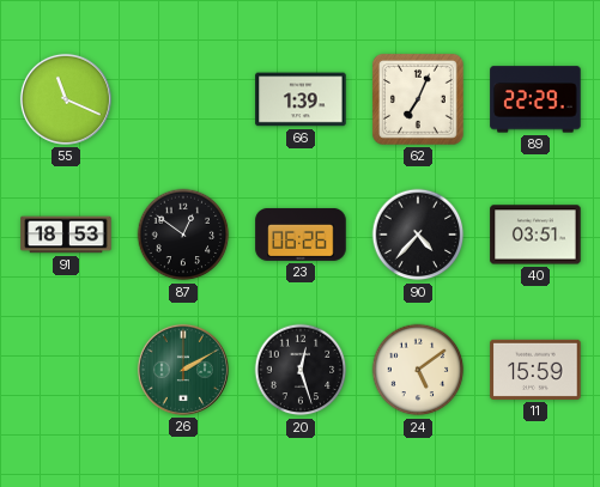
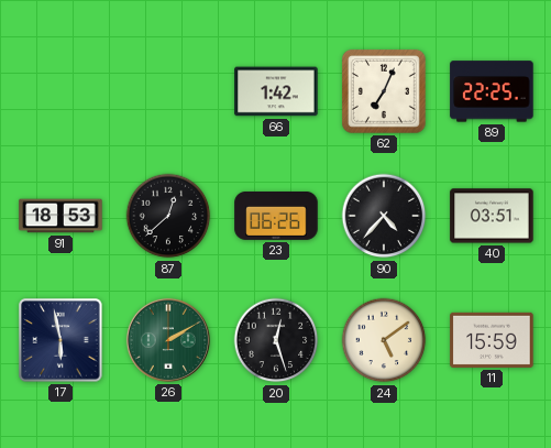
55: 11:19 -> none (66, 99)
66: 1:39 -> 1:42 (276, 91)
89: 22:29 -> 22:25 (492, 91)
87: 12:51 -> 12:38 (168, 216)
17: none -> 5:58 (60, 340)
